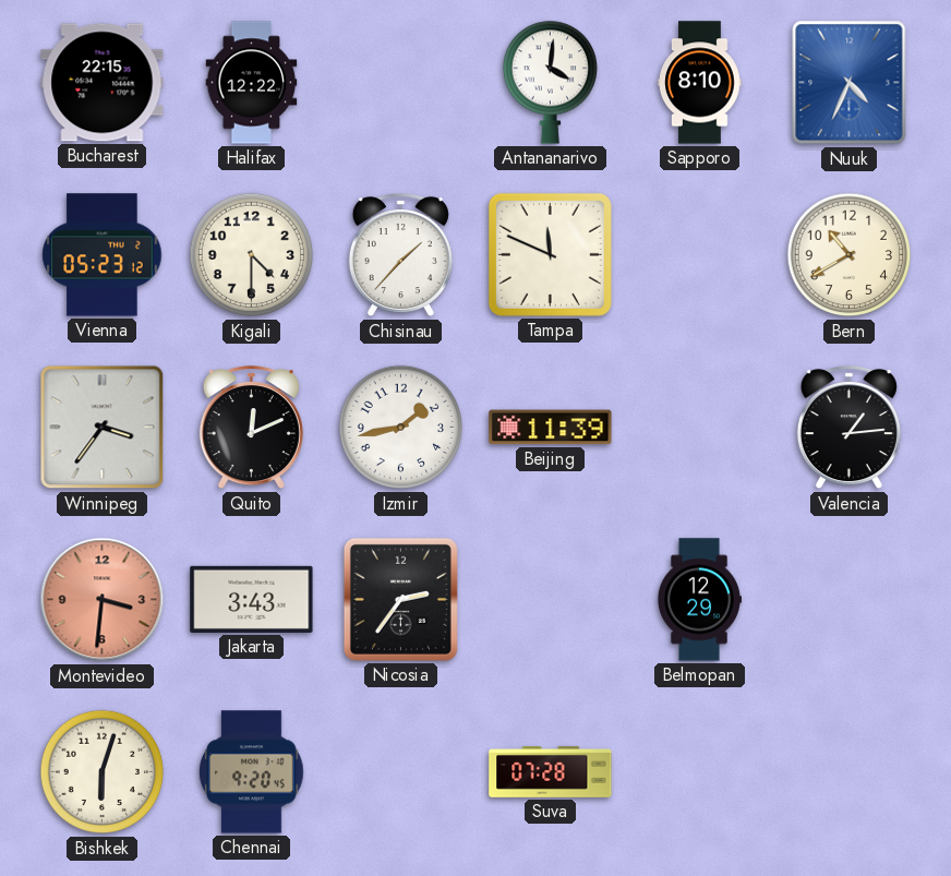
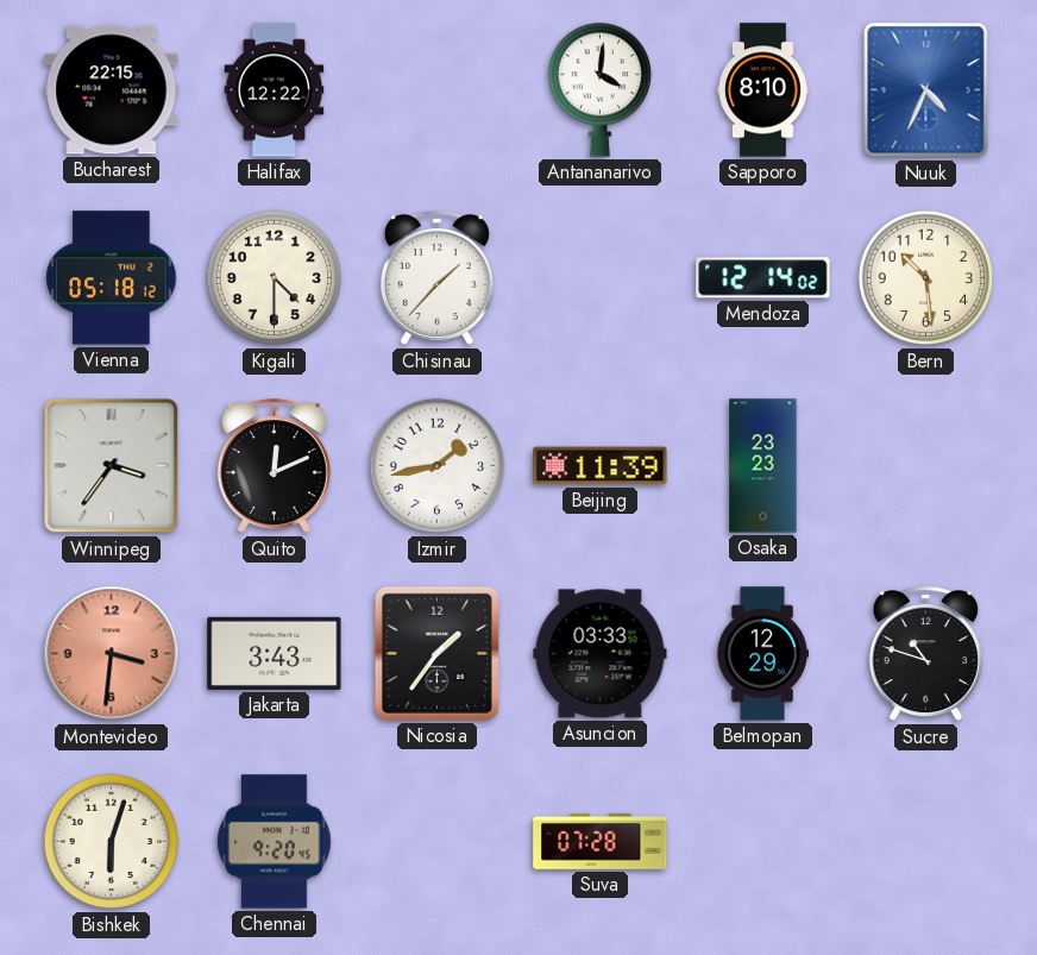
Vienna: 05:23 -> 05:18 (112, 278)
Tampa: 11:49 -> none (550, 254)
Mendoza: none -> 12:14 (763, 278)
Bern: 10:40 -> 10:29 (926, 278)
Osaka: none -> 23:23 (763, 466)
Valencia: 1:14 -> none (848, 428)
Nicosia: 2:36 -> 1:36 (436, 653)
Asuncion: none -> 03:33 (601, 654)
Sucre: none -> 10:48 (925, 654)
